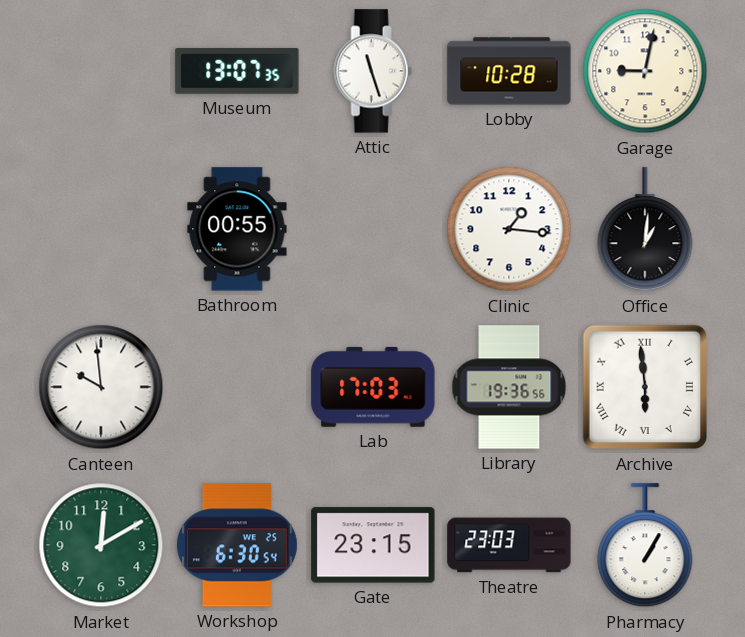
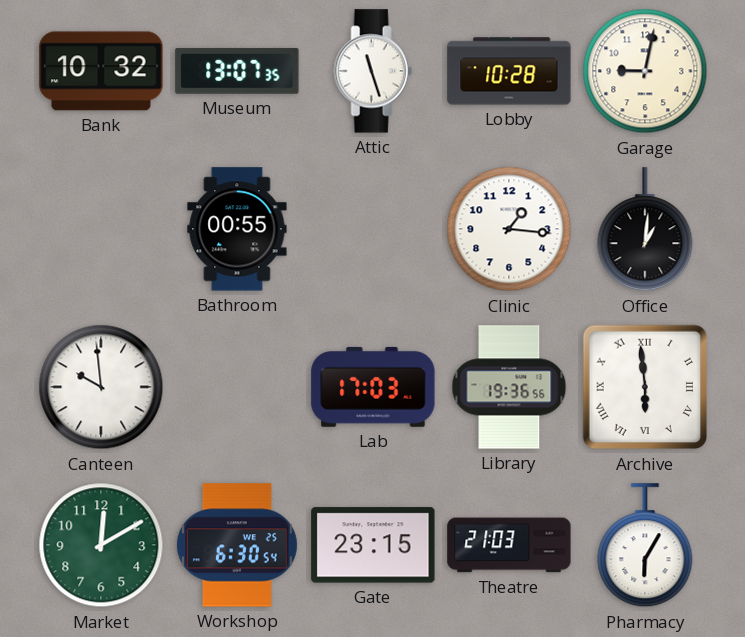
Bank: none -> 10:32 (101, 71)
Theatre: 23:03 -> 21:03 (509, 545)
Pharmacy: 1:05 -> 6:05 (645, 546)
